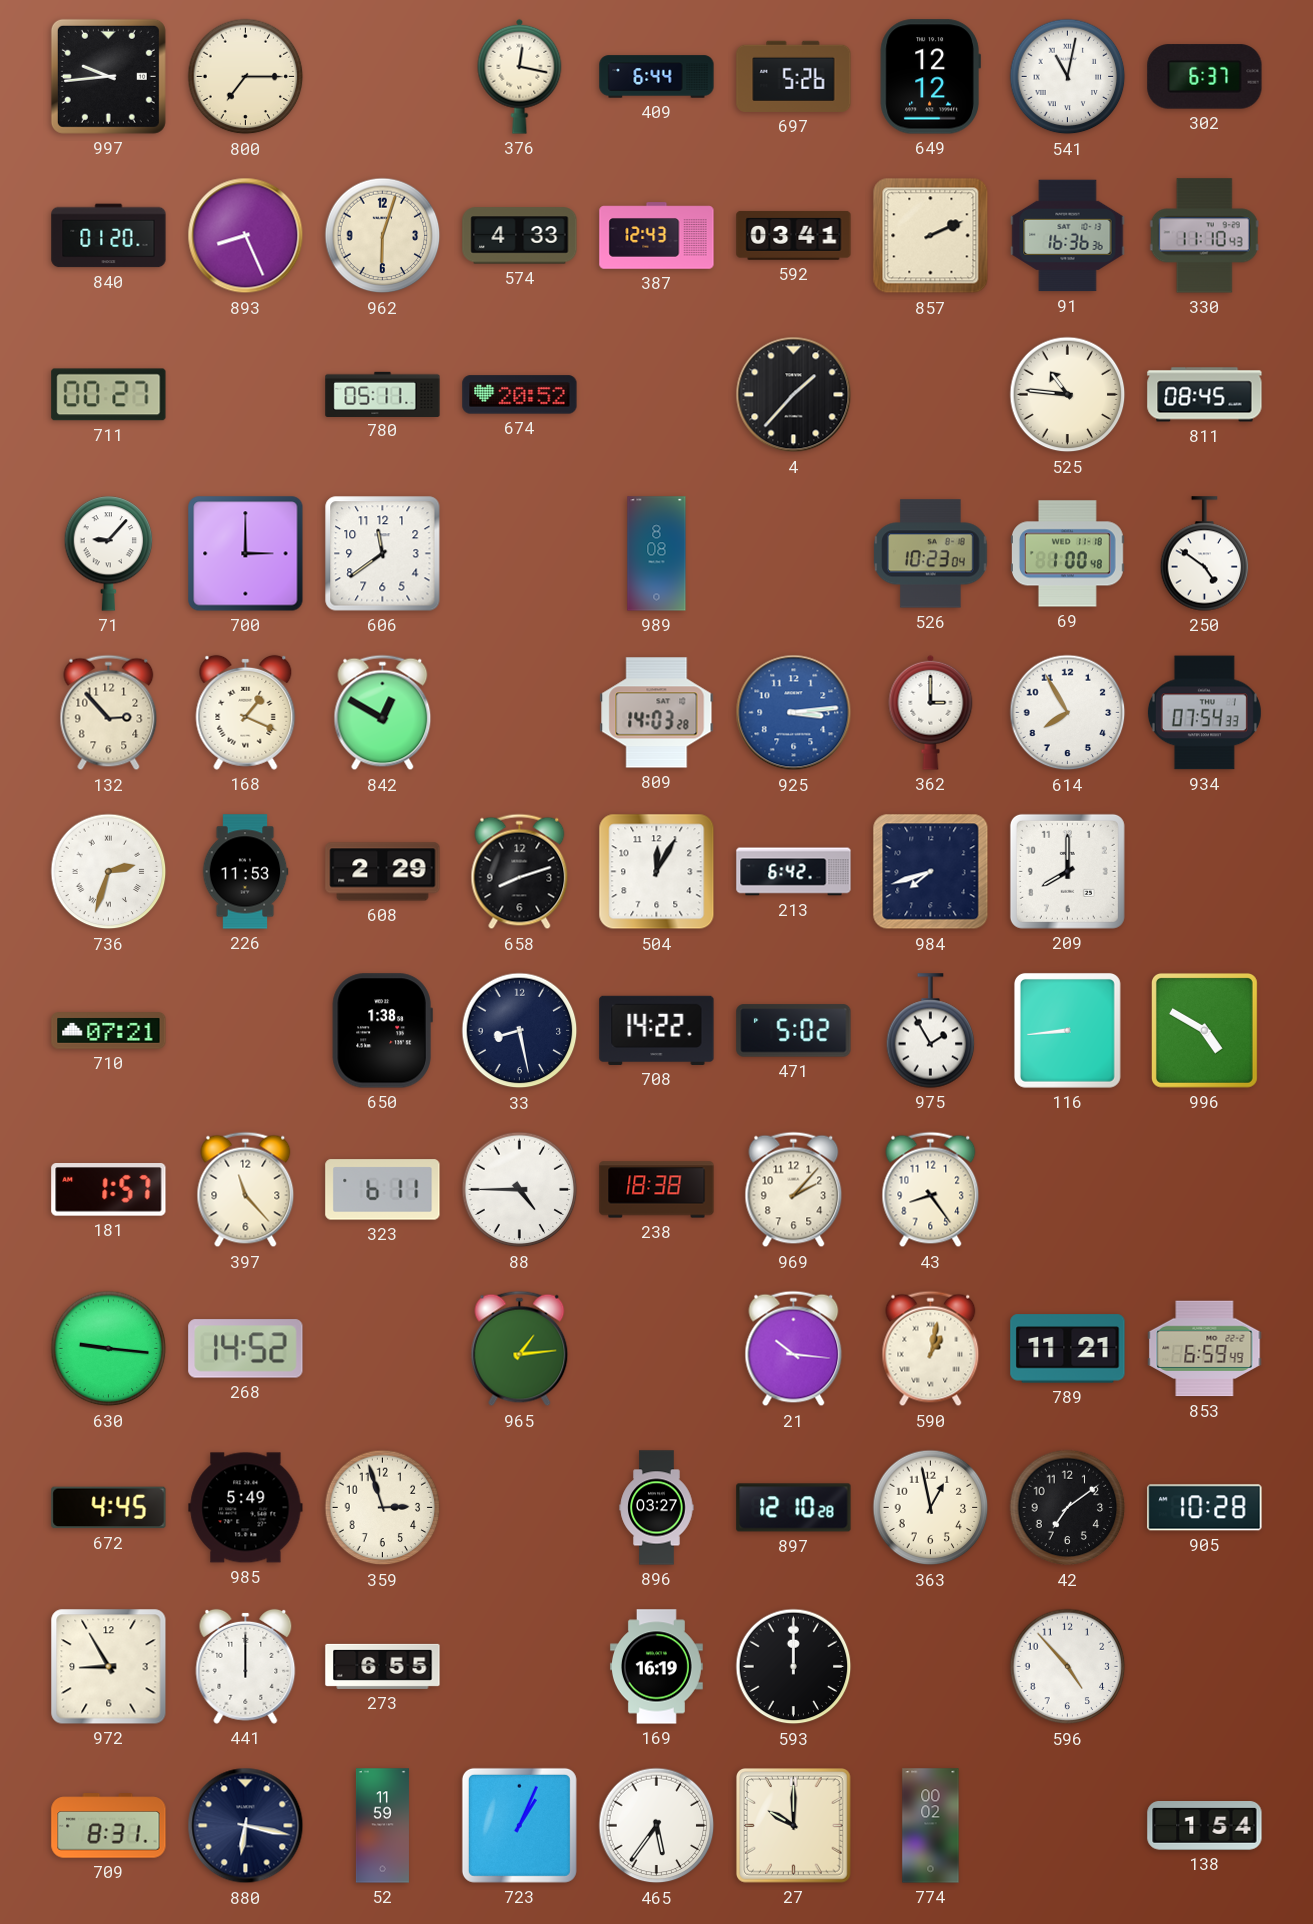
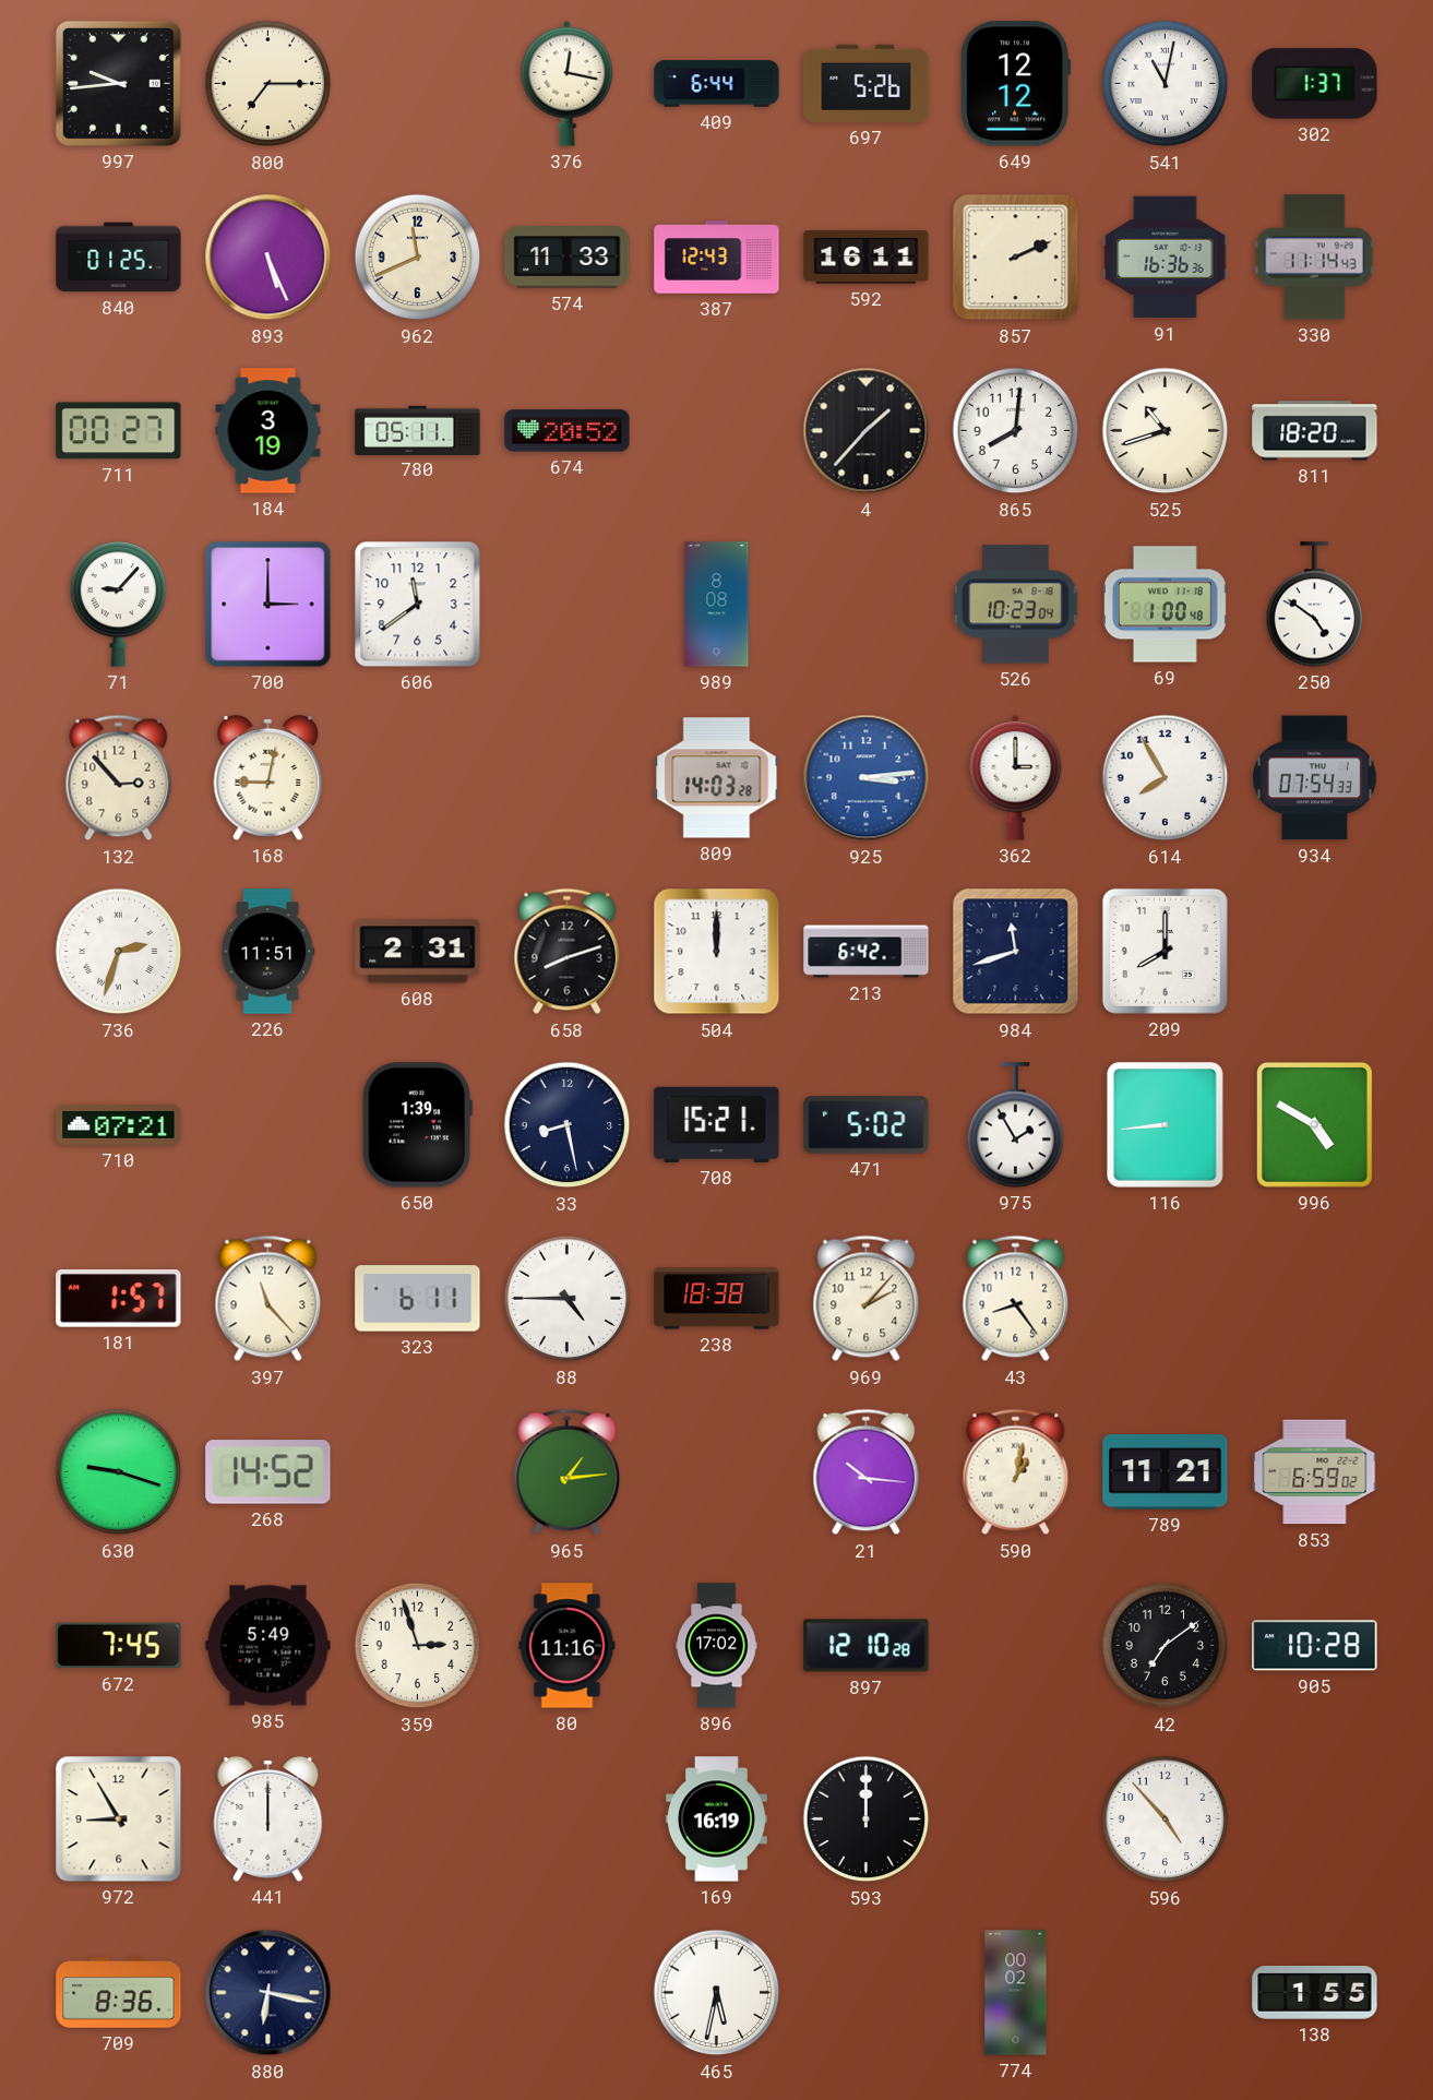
302: 6:37 -> 1:37 (1315, 84)
840: 01:20 -> 01:25 (119, 258)
893: 8:26 -> 5:26 (268, 258)
962: 6:03 -> 11:41 (418, 258)
574: 4:33 -> 11:33 (568, 258)
592: 03:41 -> 16:11 (867, 258)
330: 11:10 -> 11:14 (1314, 258)
184: none -> 3:19 (268, 431)
865: none -> 8:01 (1016, 431)
525: 10:46 -> 10:42 (1166, 431)
811: 08:45 -> 18:20 (1315, 431)
168: 1:19 -> 9:02 (268, 777)
842: 12:50 -> none (383, 713)
226: 11:53 -> 11:51 (267, 952)
608: 2:29 -> 2:31 (418, 952)
504: 12:05 -> 12:00 (717, 952)
984: 7:42 -> 11:42 (1016, 952)
650: 1:38 -> 1:39 (417, 1125)
708: 14:22 -> 15:21 (717, 1124)
630: 9:16 -> 9:18 (119, 1472)
853: 6:59:49 -> 6:59:02 (1315, 1472)
672: 4:45 -> 7:45 (119, 1646)
80: none -> 11:16 (568, 1646)
896: 03:27 -> 17:02 (717, 1646)
363: 12:58 -> none (931, 1508)
273: 6:55 -> none (383, 1666)
709: 8:31 -> 8:36 (119, 1993)
52: 11:59 -> none (382, 1826)
723: 1:04 -> none (519, 1825)
465: 5:36 -> 5:32 (717, 1993)
27: 10:00 -> none (794, 1826)
138: 1:54 -> 1:55 (1315, 1993)
